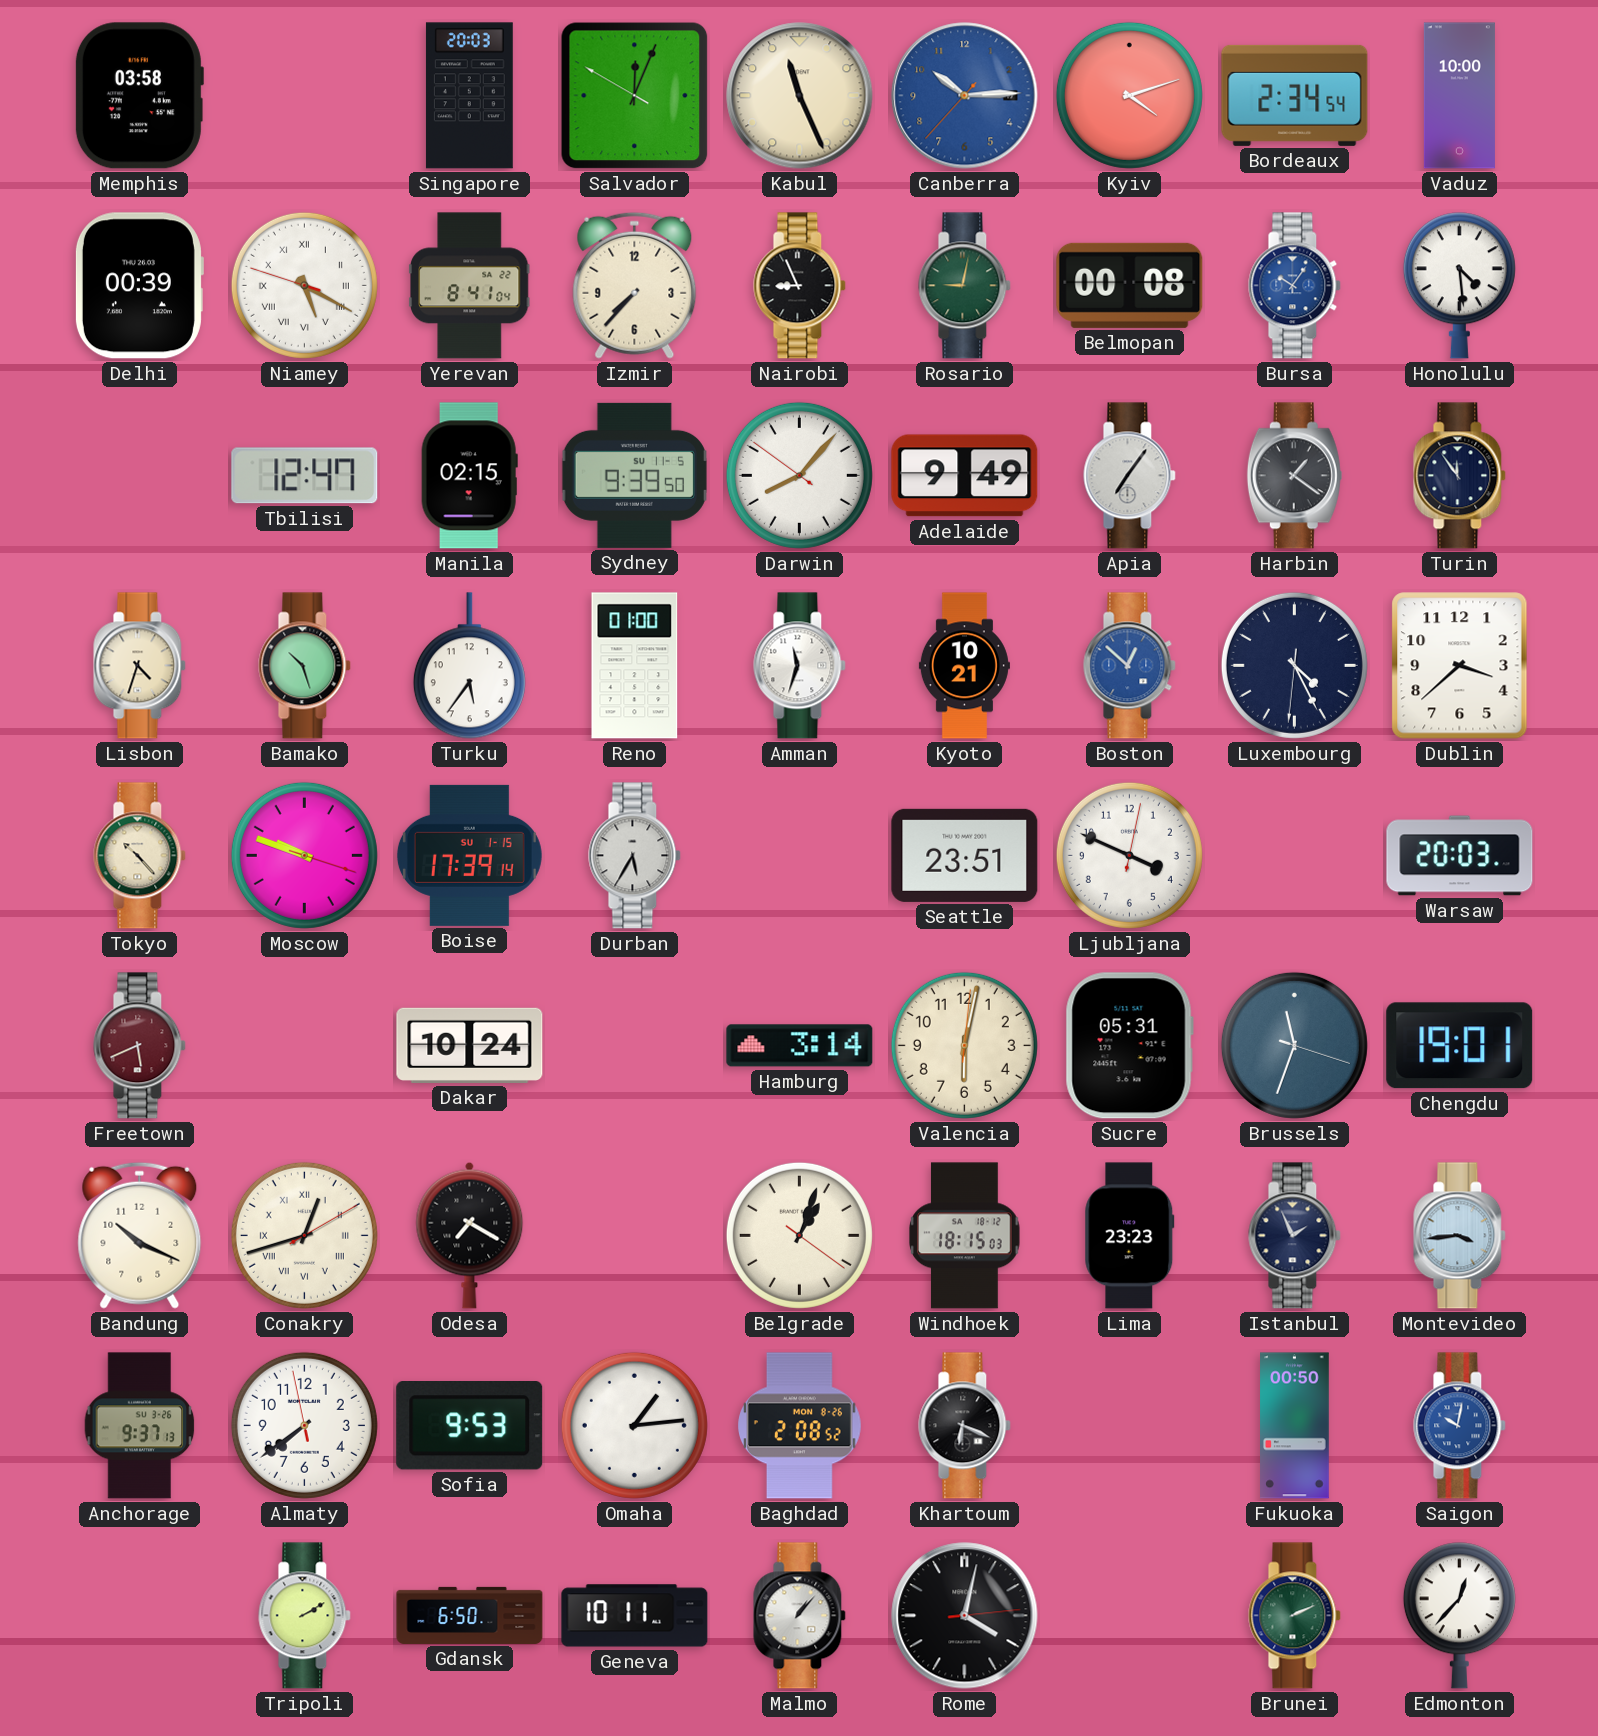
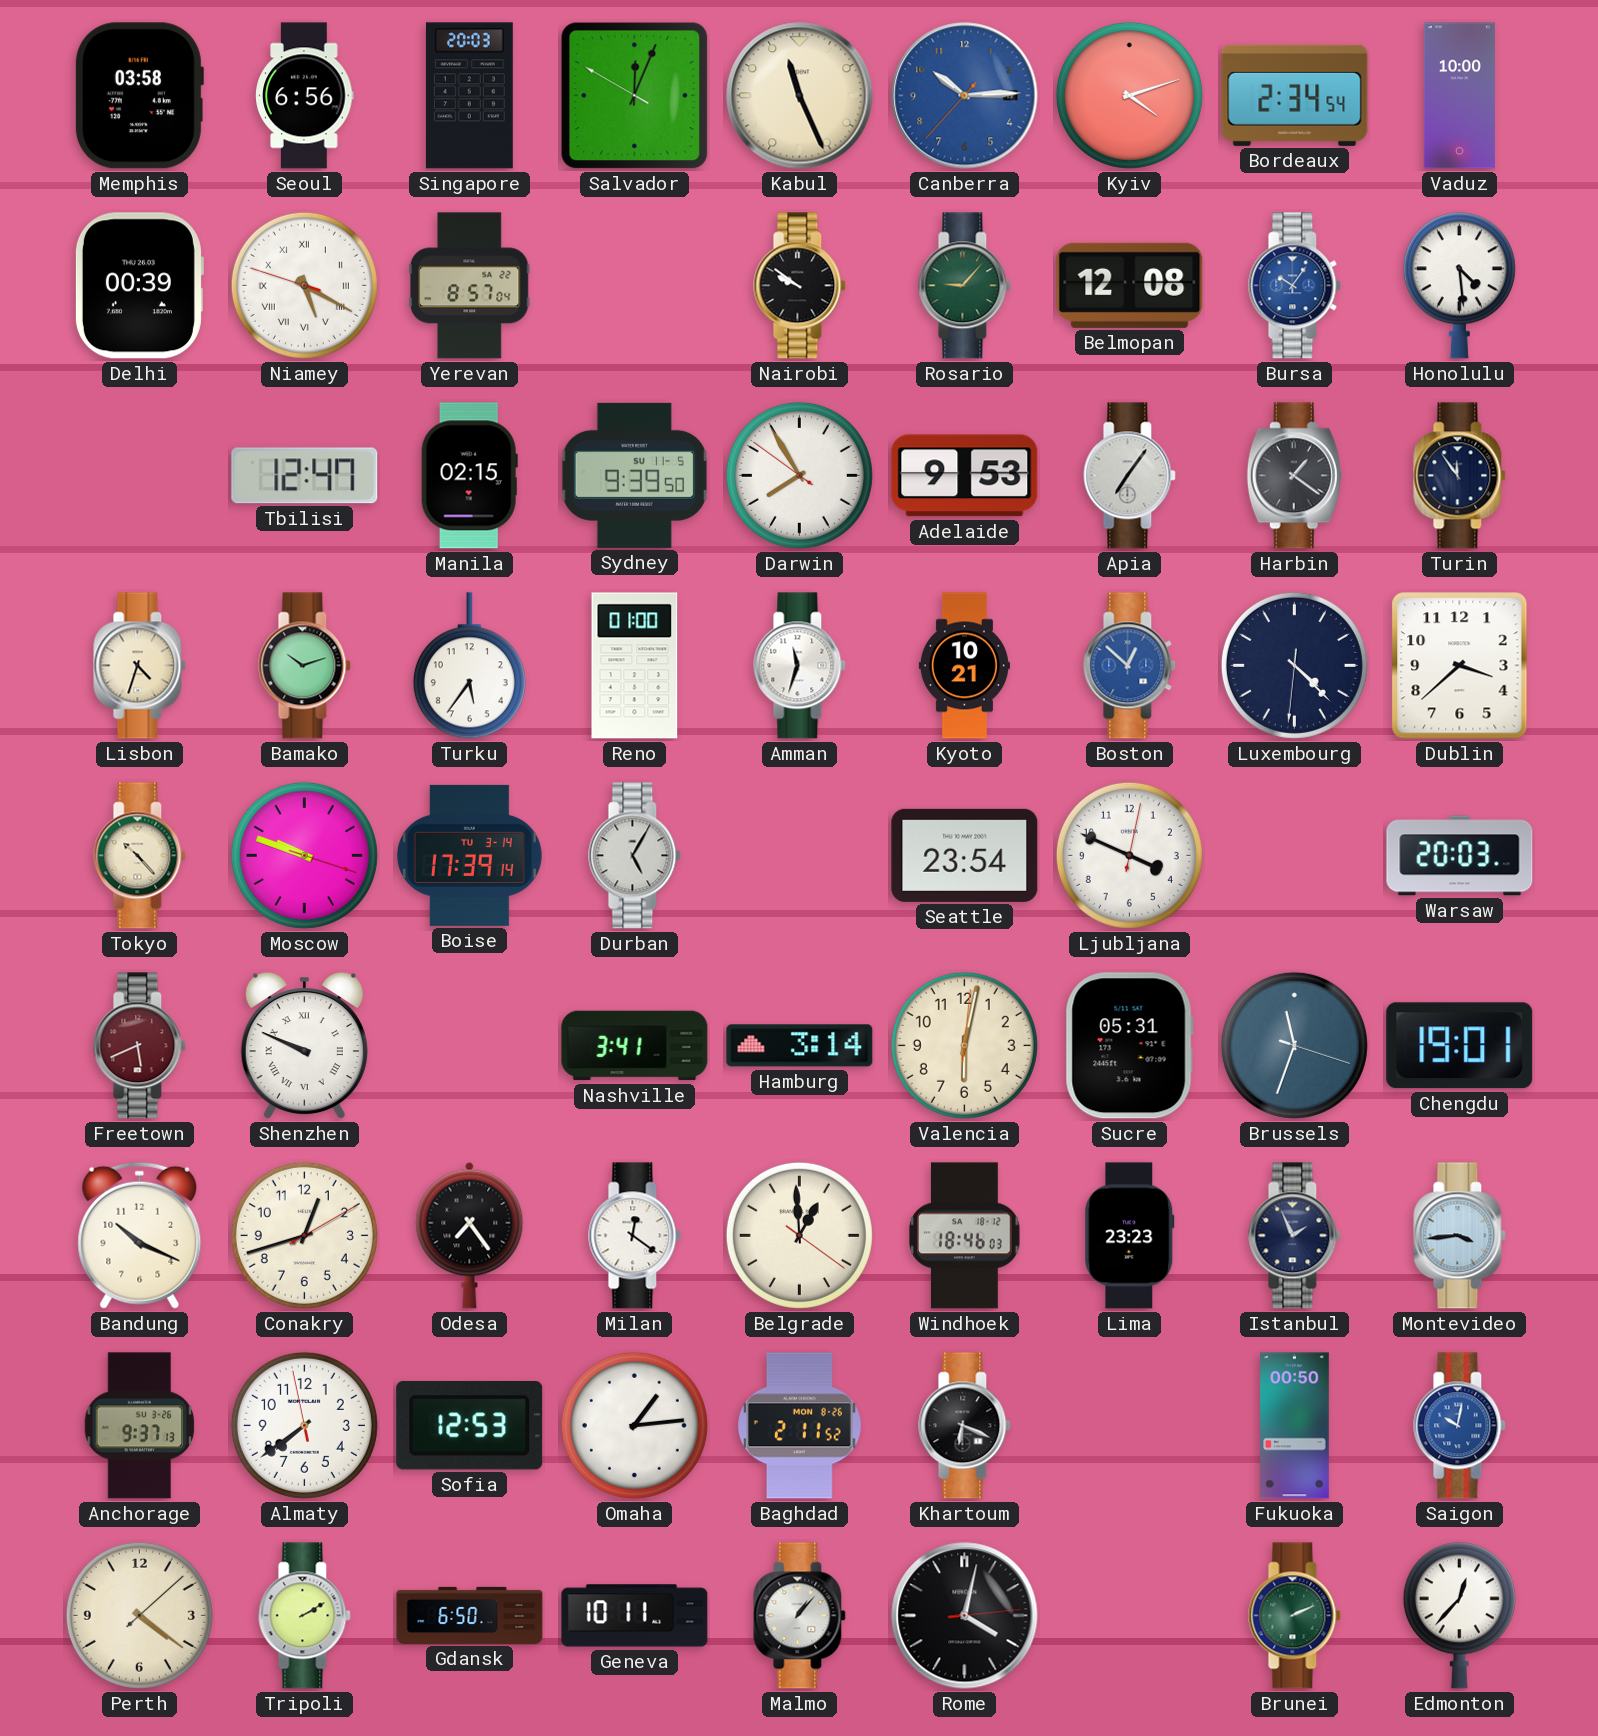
Seoul: none -> 6:56 (305, 96)
Yerevan: 8:41 -> 8:57 (470, 286)
Izmir: 7:37 -> none (635, 285)
Nairobi: 8:56 -> 9:51 (800, 286)
Rosario: 9:02 -> 9:07 (965, 286)
Belmopan: 00:08 -> 12:08 (1130, 285)
Darwin: 8:06 -> 7:54 (799, 475)
Adelaide: 9:49 -> 9:53 (965, 476)
Bamako: 10:27 -> 10:12 (305, 666)
Luxembourg: 4:25 -> 4:22 (1294, 665)
Boise date: SU 1-15 -> TU 3-14 (469, 855)
Durban: 5:35 -> 5:05 (635, 856)
Seattle: 23:51 -> 23:54 (965, 855)
Shenzhen: none -> 9:49 (304, 1047)
Dakar: 10:24 -> none (470, 1045)
Nashville: none -> 3:41 (635, 1046)
Conakry numerals: Roman -> Arabic (304, 1235)
Odesa: 7:20 -> 7:24 (470, 1235)
Milan: none -> 12:21 (635, 1236)
Belgrade: 1:03 -> 12:59 (799, 1235)
Windhoek: 18:15 -> 18:46 (965, 1236)
Sofia: 9:53 -> 12:53 (470, 1426)
Baghdad: 2:08 -> 2:11 (800, 1426)
Perth: none -> 4:21 (139, 1615)
